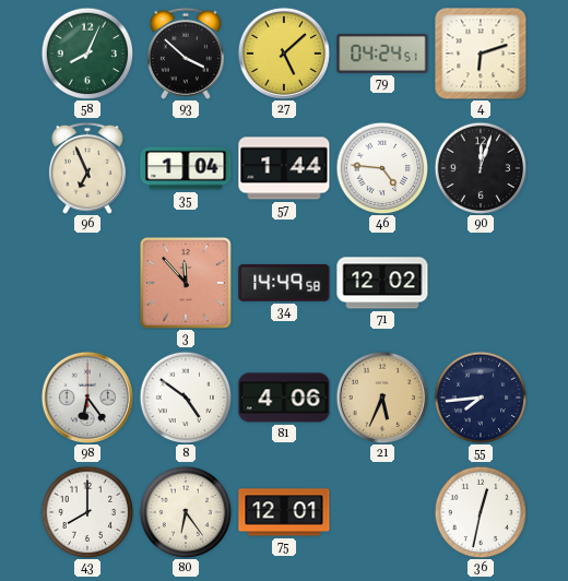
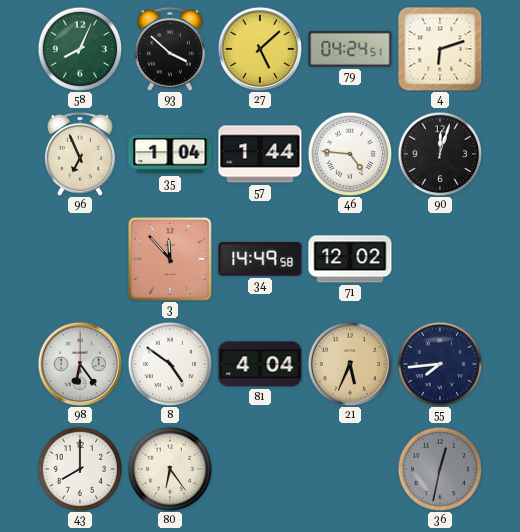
81: 4:06 -> 4:04 (260, 364)
75: 12:01 -> none (284, 512)
36 dial: white -> grey (440, 469)
